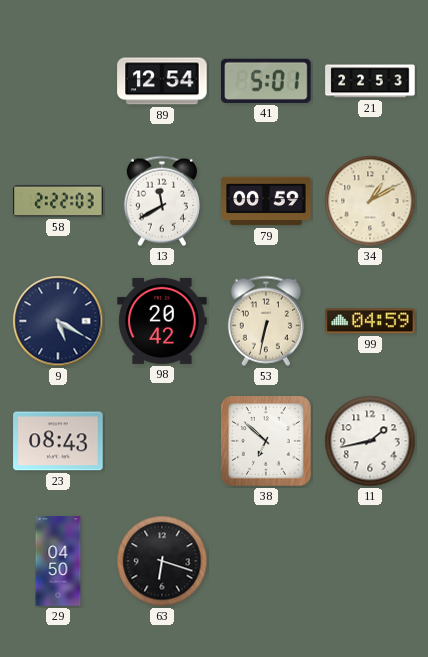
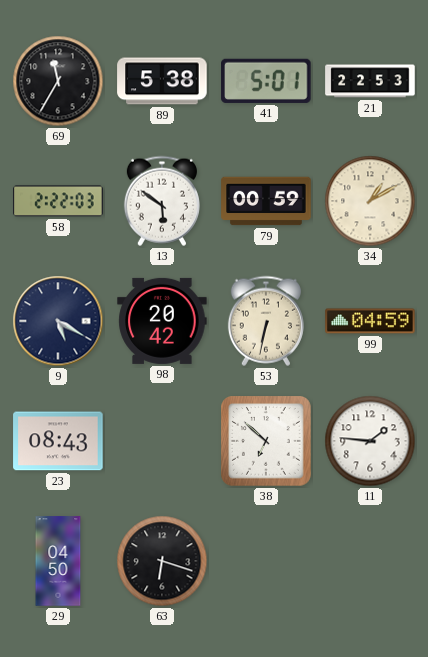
69: none -> 11:35 (58, 81)
89: 12:54 -> 5:38 (162, 81)
13: 11:40 -> 5:51 (162, 201)
11: 1:43 -> 1:46 (370, 441)
